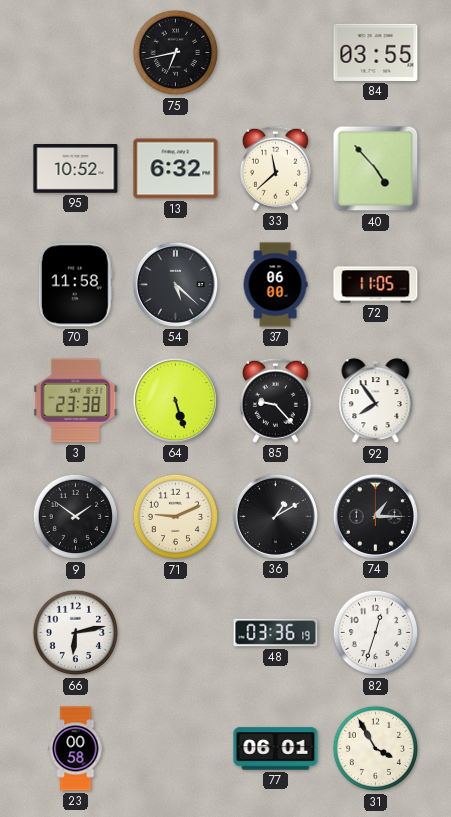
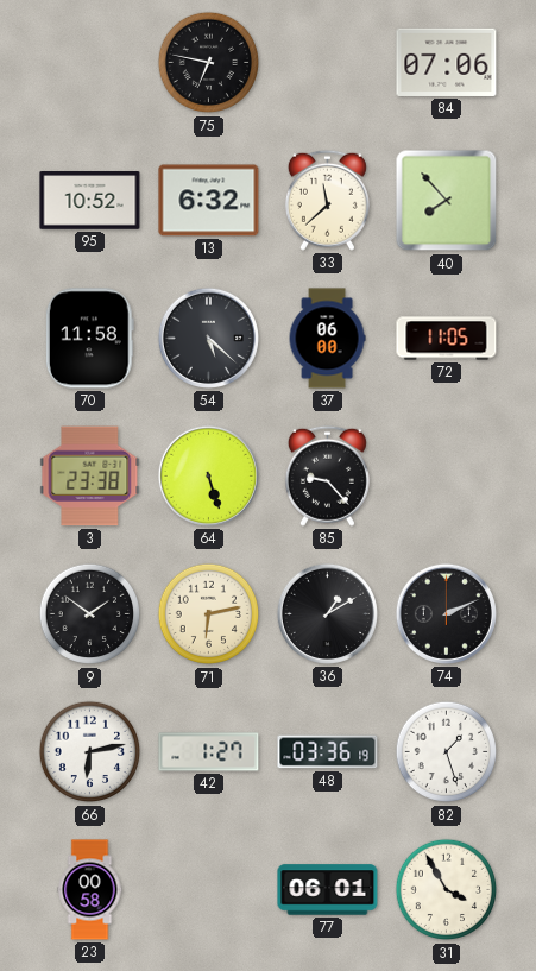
75: 6:43 -> 6:47 (209, 63)
84: 03:55 -> 07:06 (447, 62)
40: 4:53 -> 7:53 (447, 201)
92: 7:54 -> none (376, 401)
71: 9:11 -> 6:13 (209, 614)
74: 1:15 -> 2:11 (446, 613)
42: none -> 1:27 (209, 752)
82: 12:33 -> 1:27 (447, 752)
